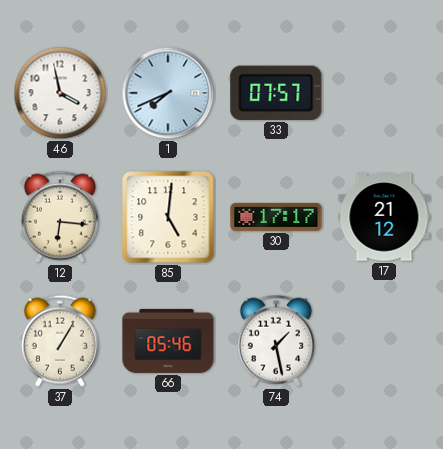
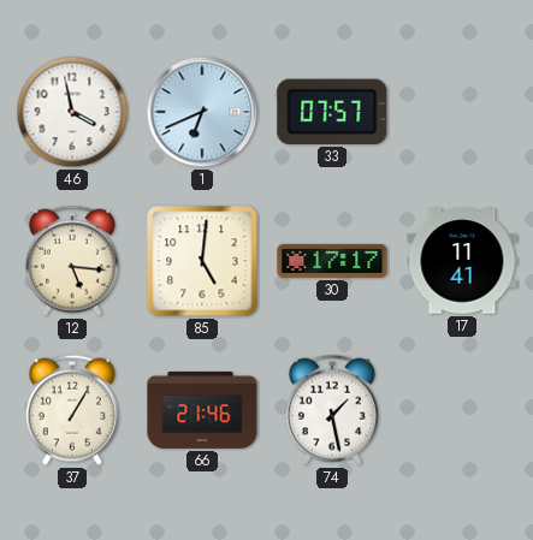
1: 7:41 -> 6:41 (202, 112)
12: 6:16 -> 5:16 (72, 261)
17: 21:12 -> 11:41 (462, 261)
66: 05:46 -> 21:46 (202, 410)
